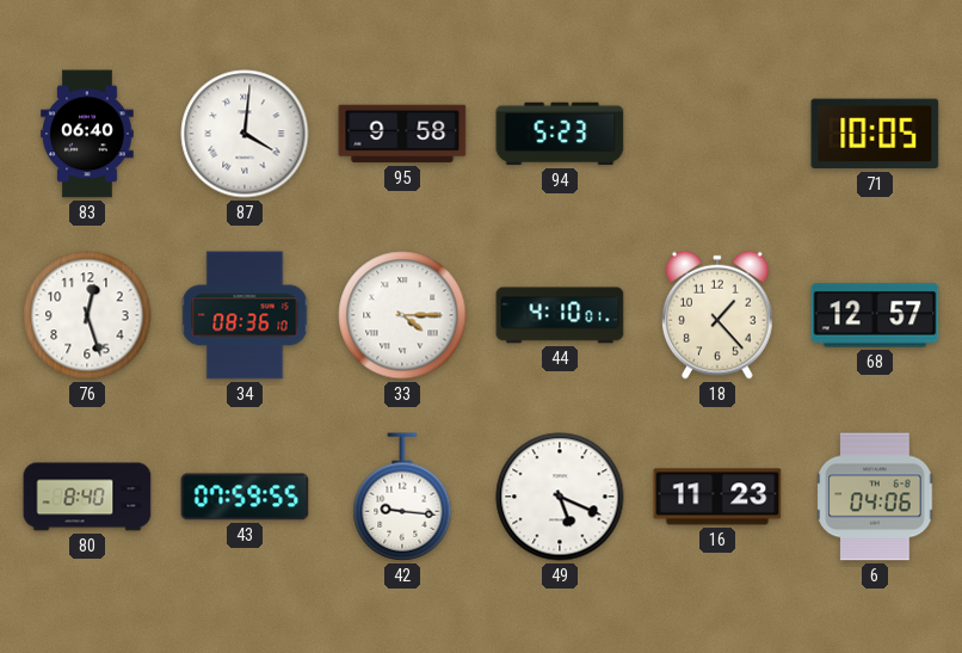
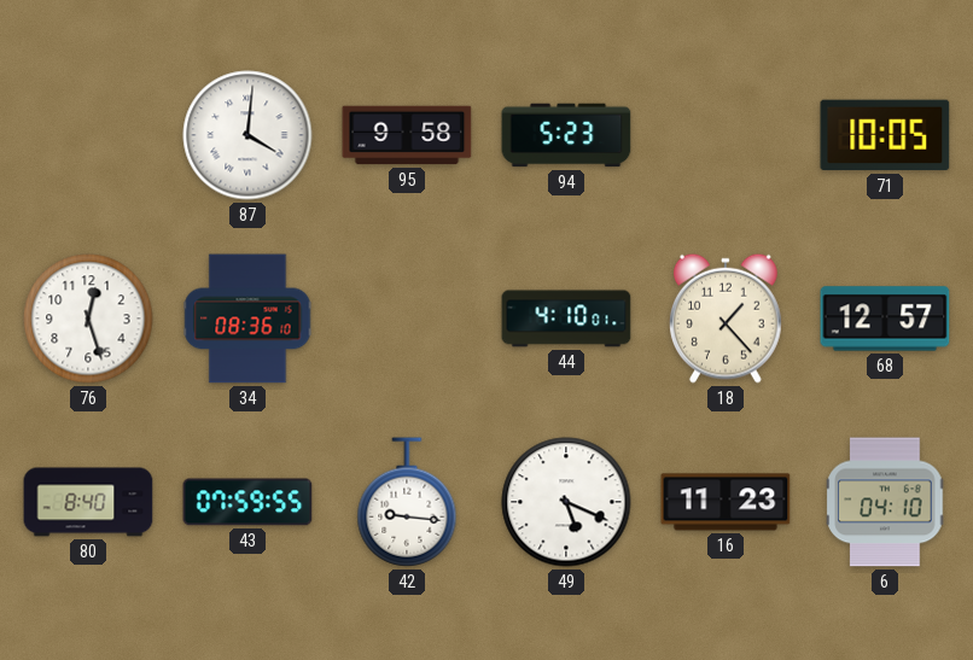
83: 06:40 -> none (87, 134)
33: 4:15 -> none (402, 315)
6: 04:06 -> 04:10 (885, 502)
